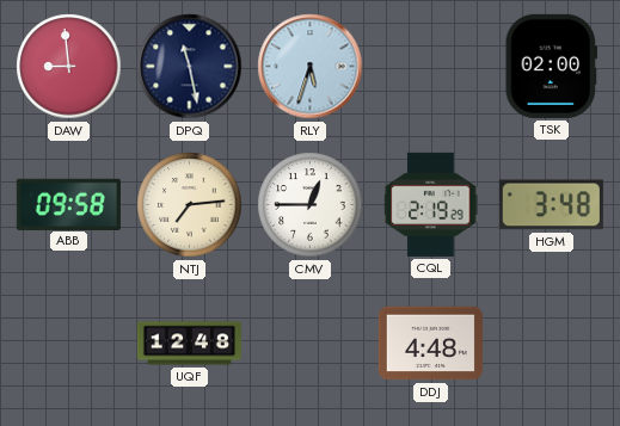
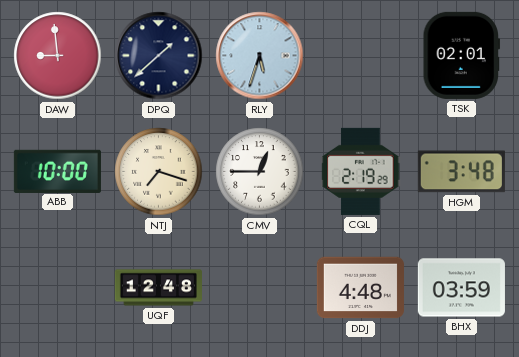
DPQ: 11:28 -> 1:38 (159, 56)
TSK: 02:00 -> 02:01 (462, 55)
ABB: 09:58 -> 10:00 (57, 171)
NTJ: 7:14 -> 7:18 (159, 172)
BHX: none -> 03:59 (461, 288)
